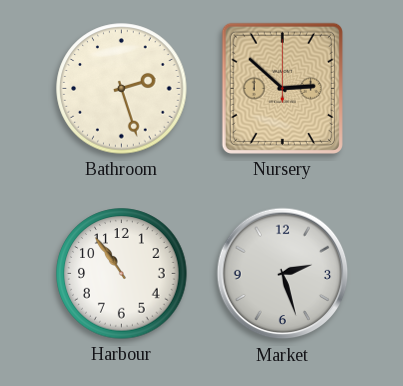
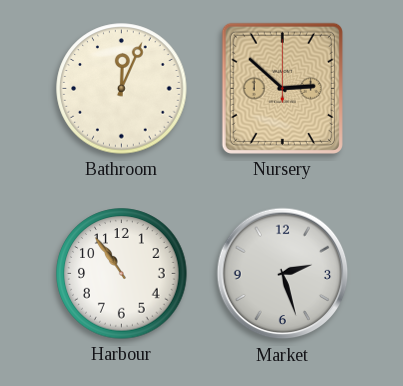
Bathroom: 2:27 -> 12:04 (122, 89)
